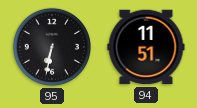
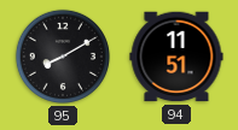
95: 6:32 -> 8:10 (63, 57)
